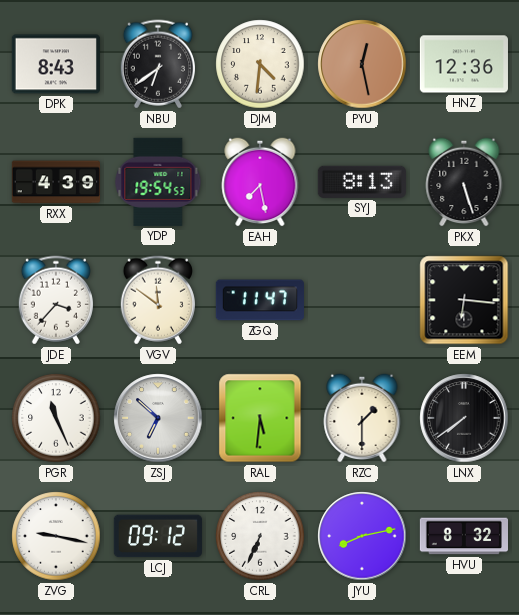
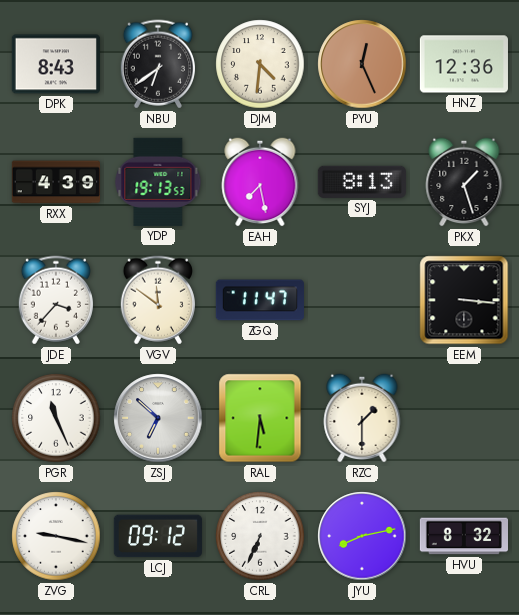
PYU: 12:28 -> 12:26 (362, 64)
YDP: 19:54 -> 19:13 (158, 182)
PKX: 5:27 -> 1:27 (464, 182)
EEM: 6:16 -> 3:16 (464, 300)
LNX: 7:39 -> none (464, 418)
